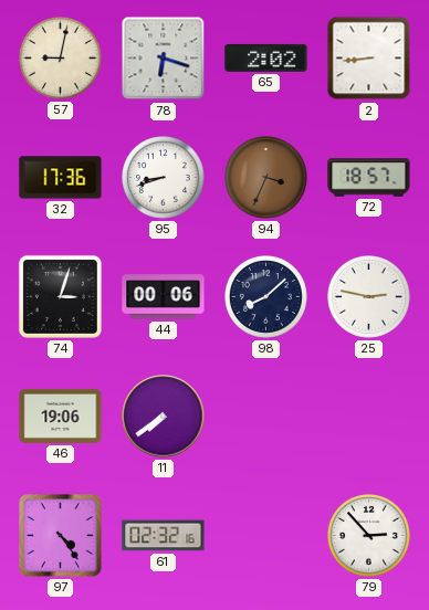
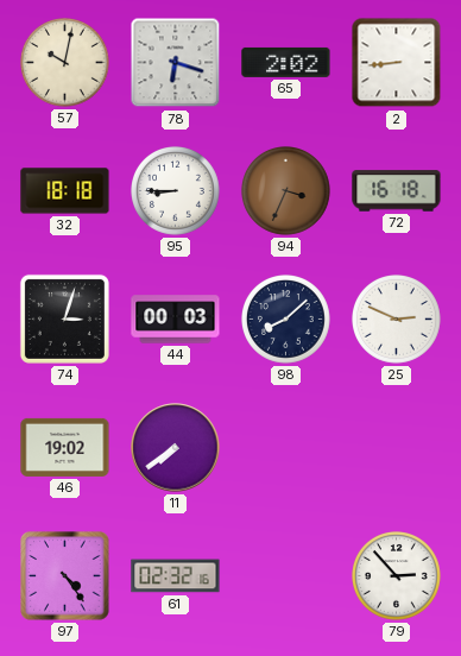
57: 9:02 -> 10:02 (65, 63)
32: 17:36 -> 18:18 (65, 191)
95: 8:42 -> 8:45 (176, 191)
72: 18:57 -> 16:18 (397, 191)
44: 00:06 -> 00:03 (176, 320)
25: 2:47 -> 2:49 (397, 320)
46: 19:06 -> 19:02 (65, 447)
